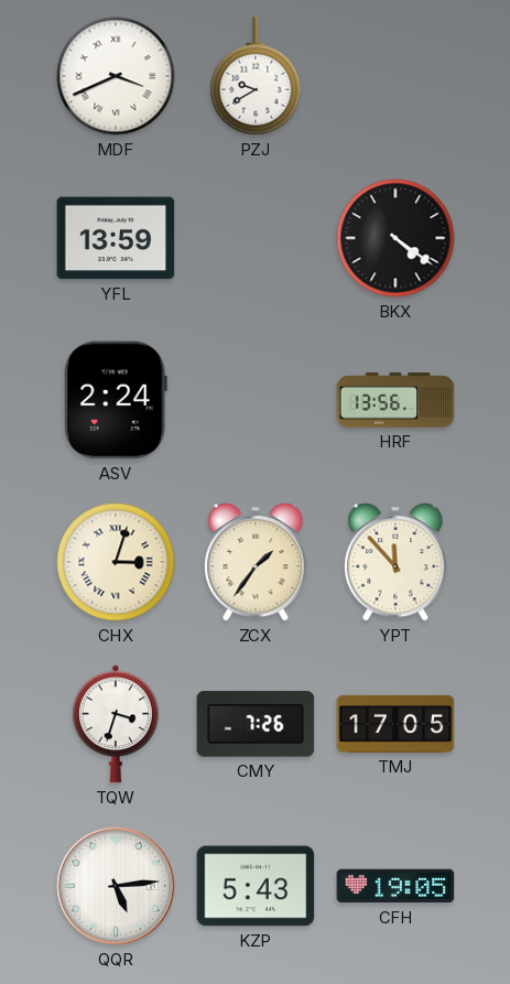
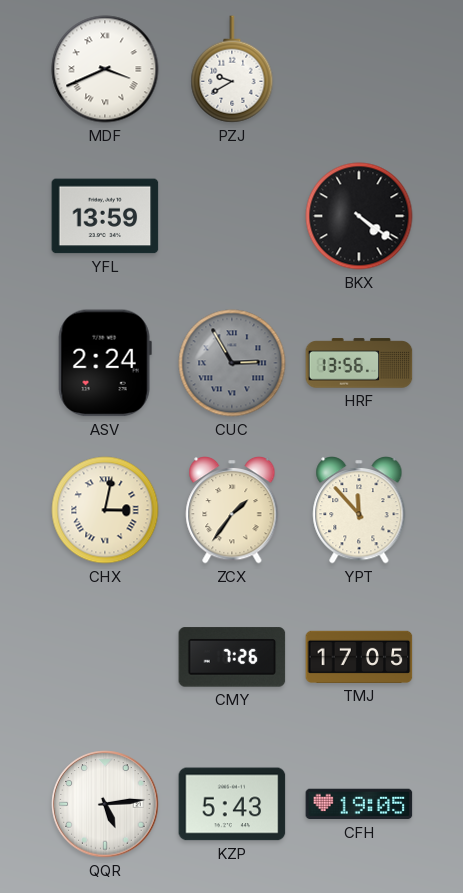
CUC: none -> 2:55 (232, 363)
CHX: 3:03 -> 3:02 (105, 510)
TQW: 3:33 -> none (117, 724)
